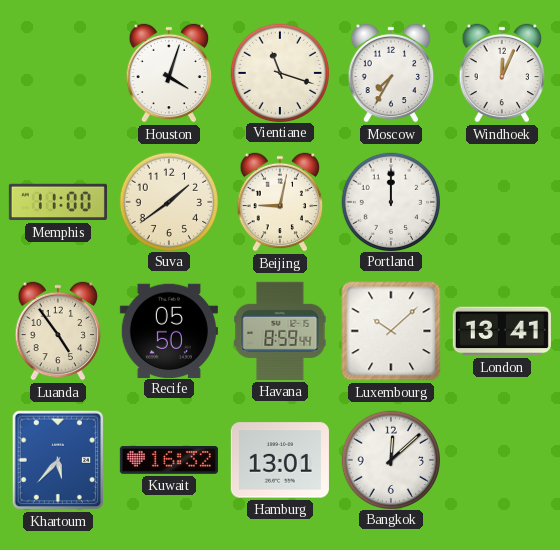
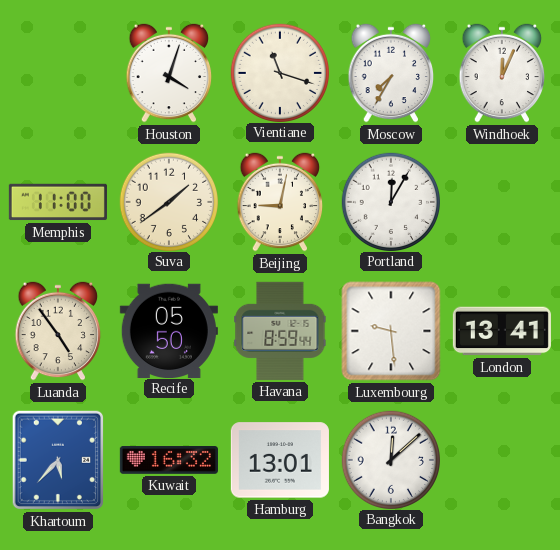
Portland: 12:00 -> 12:05 (390, 201)
Luxembourg: 10:08 -> 9:29 (391, 331)
